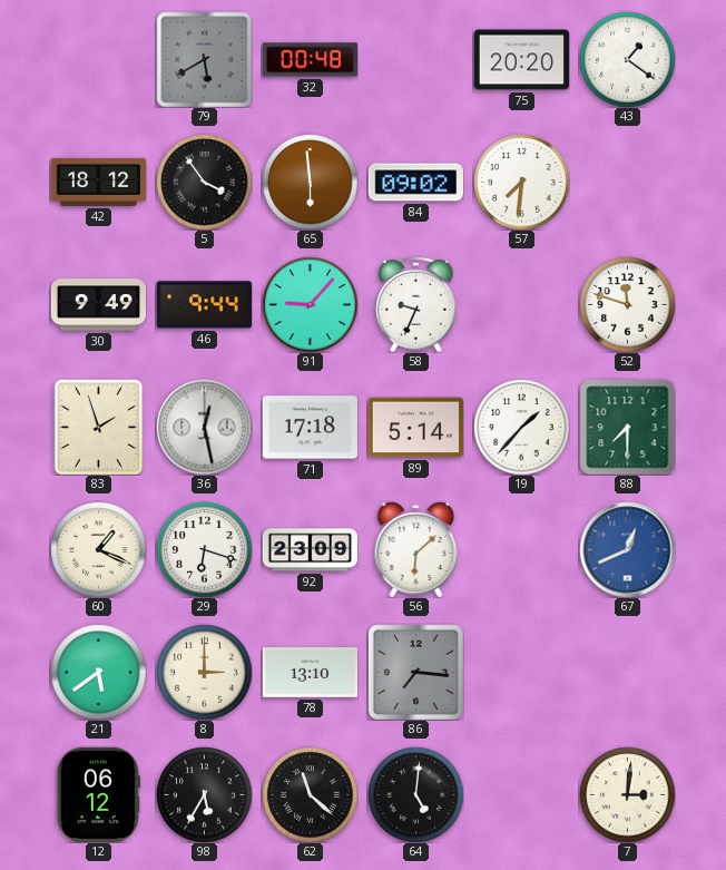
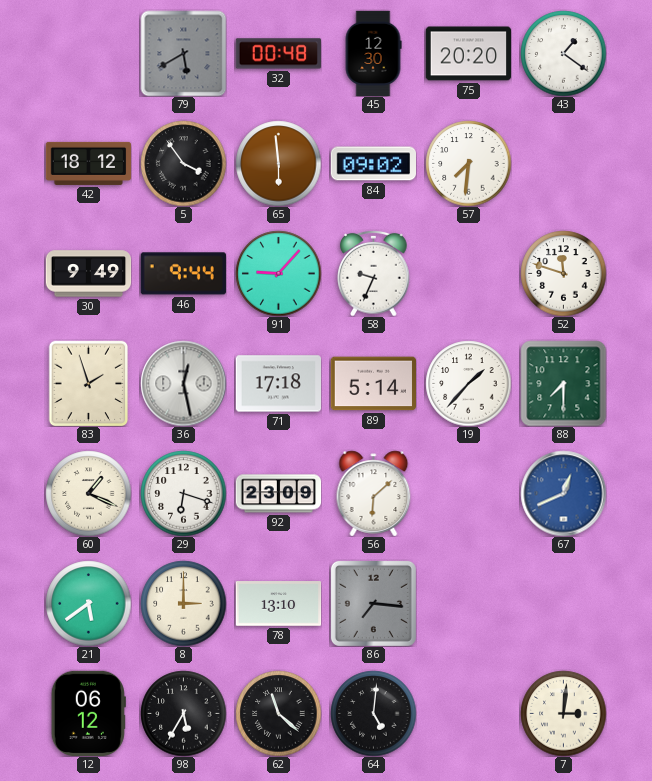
45: none -> 12:30 (373, 53)
